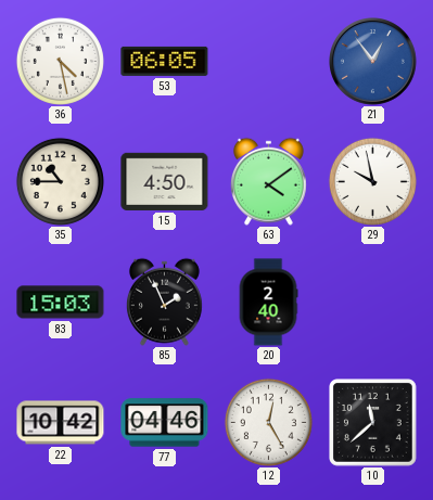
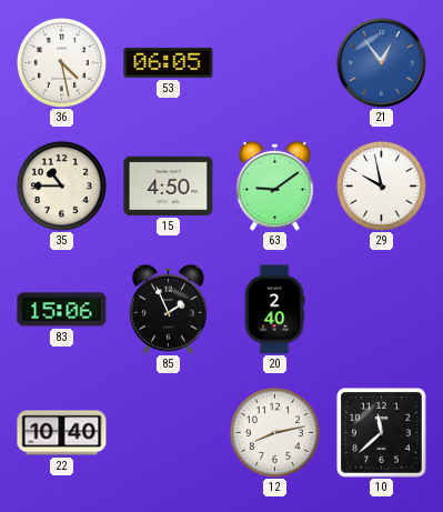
63: 4:09 -> 9:09 (274, 185)
83: 15:03 -> 15:06 (62, 310)
22: 10:42 -> 10:40 (62, 433)
77: 04:46 -> none (165, 423)
12: 12:25 -> 8:13 (274, 432)
